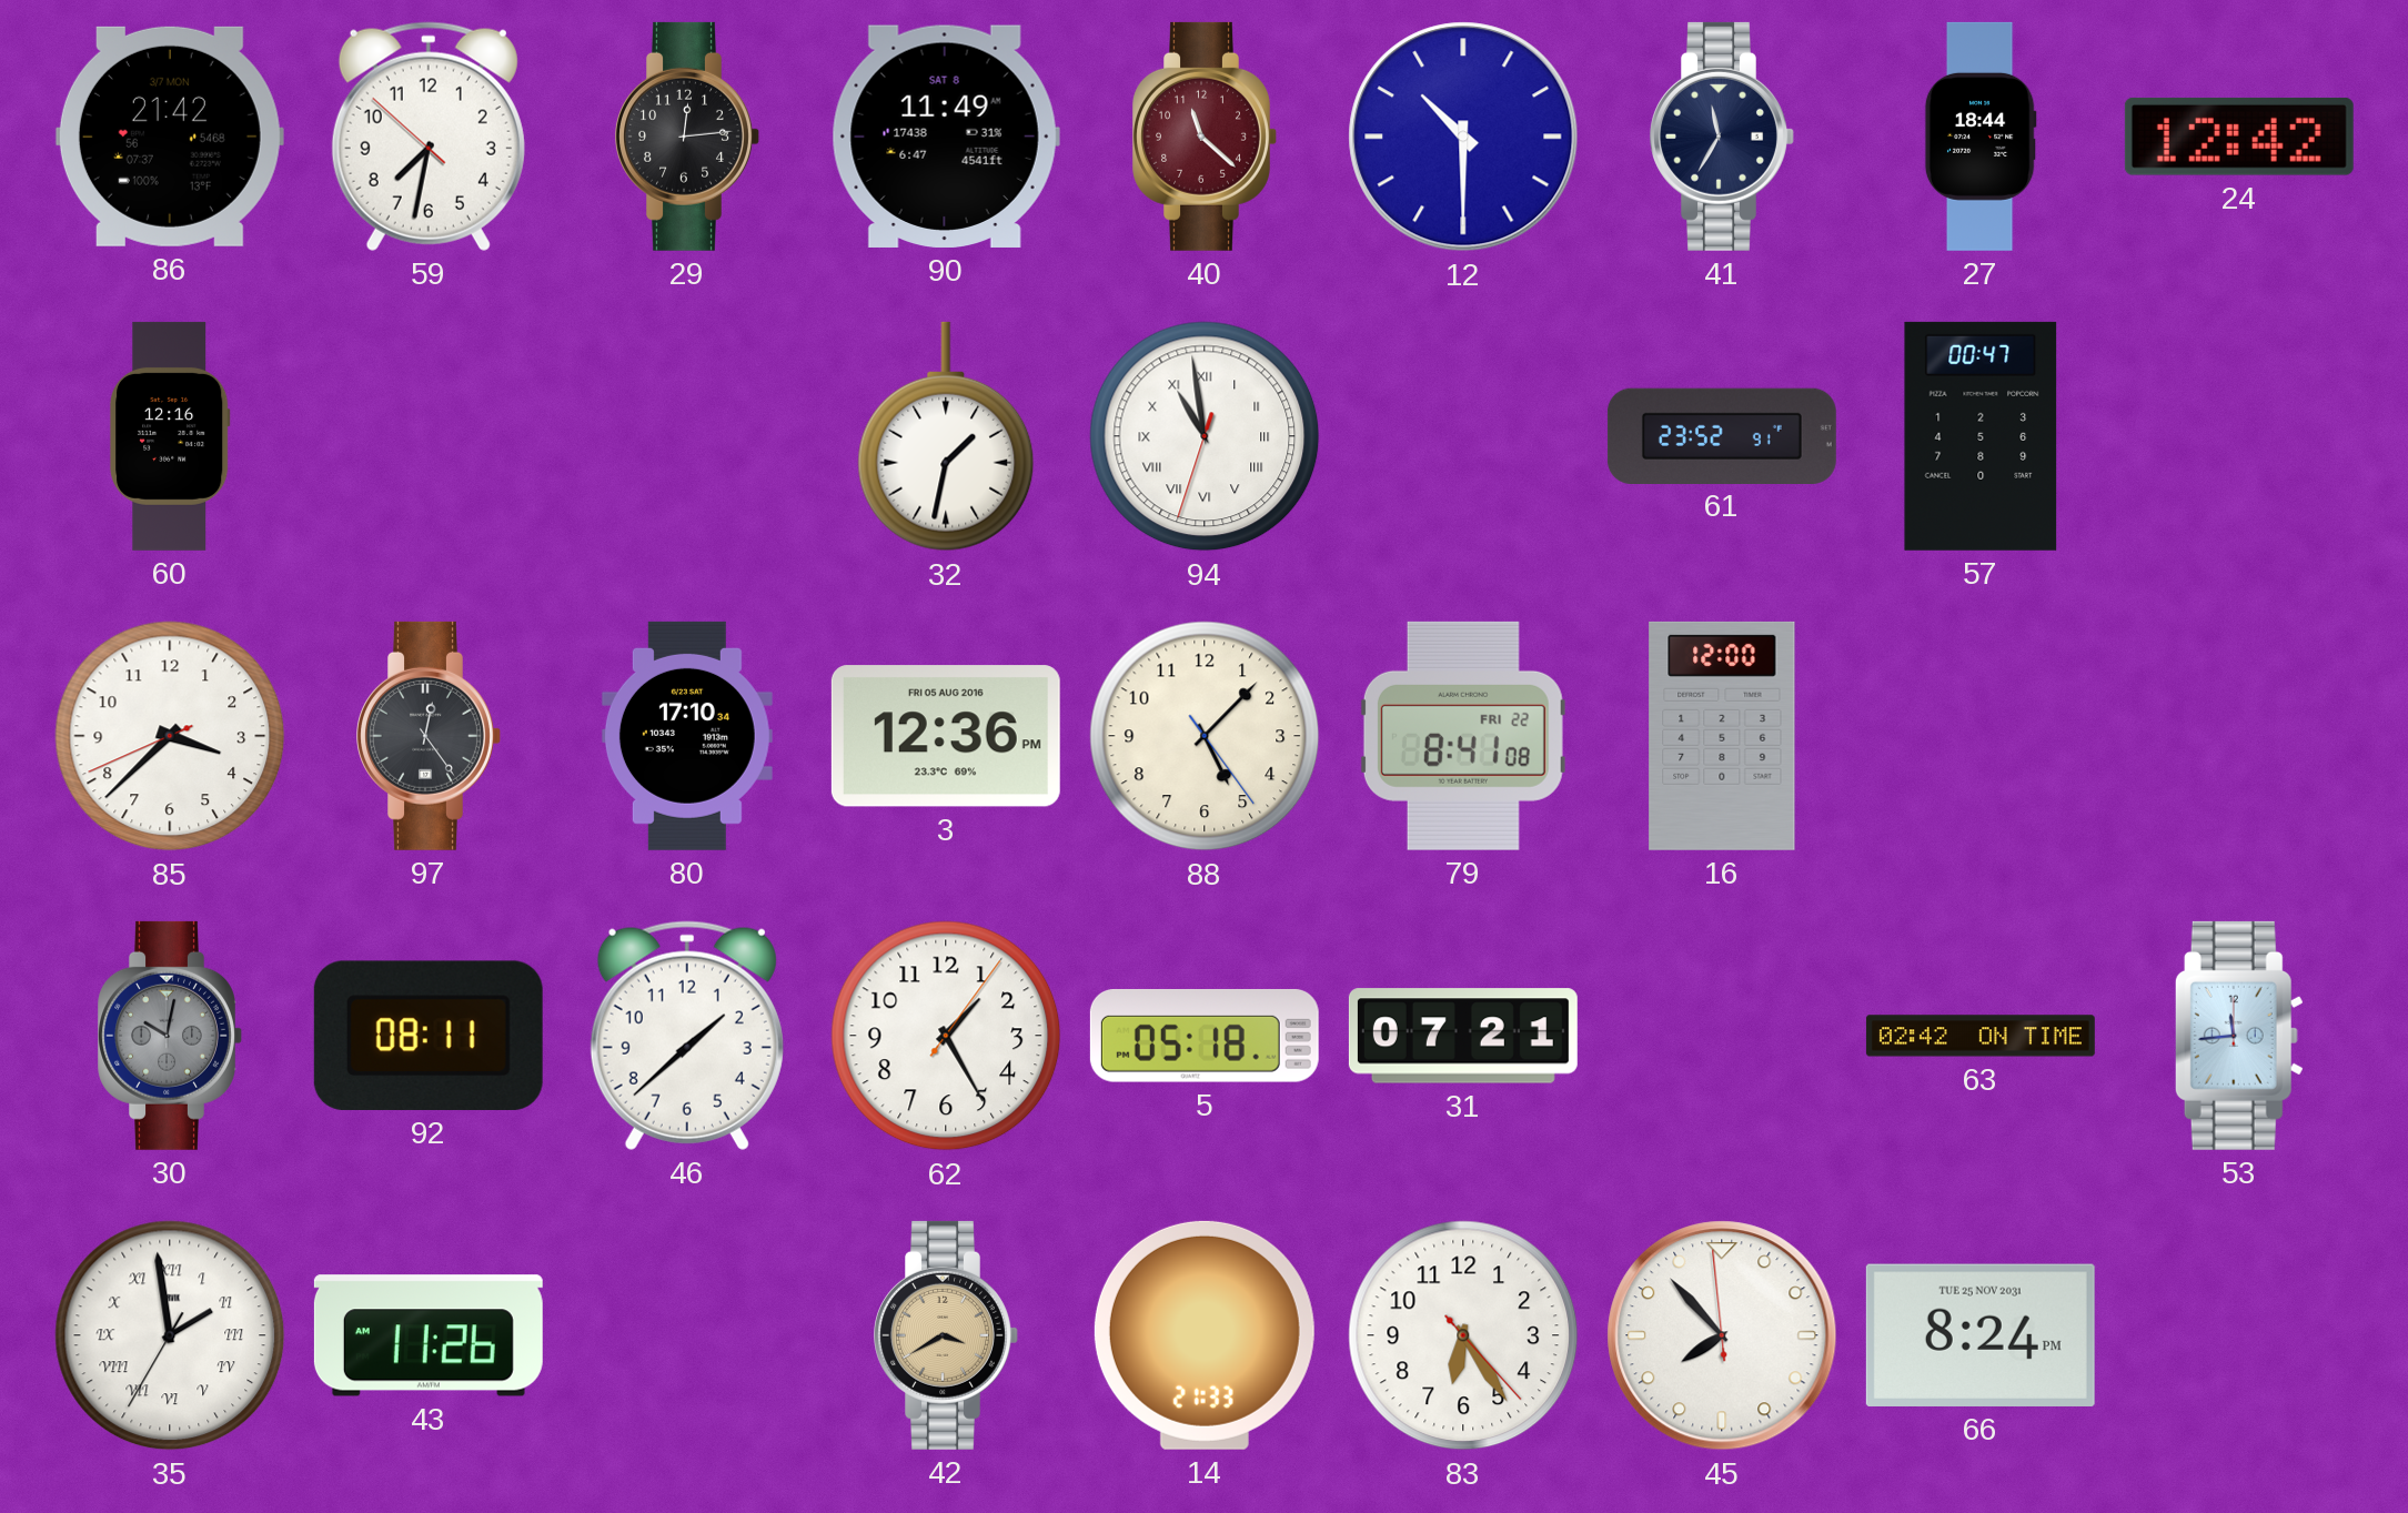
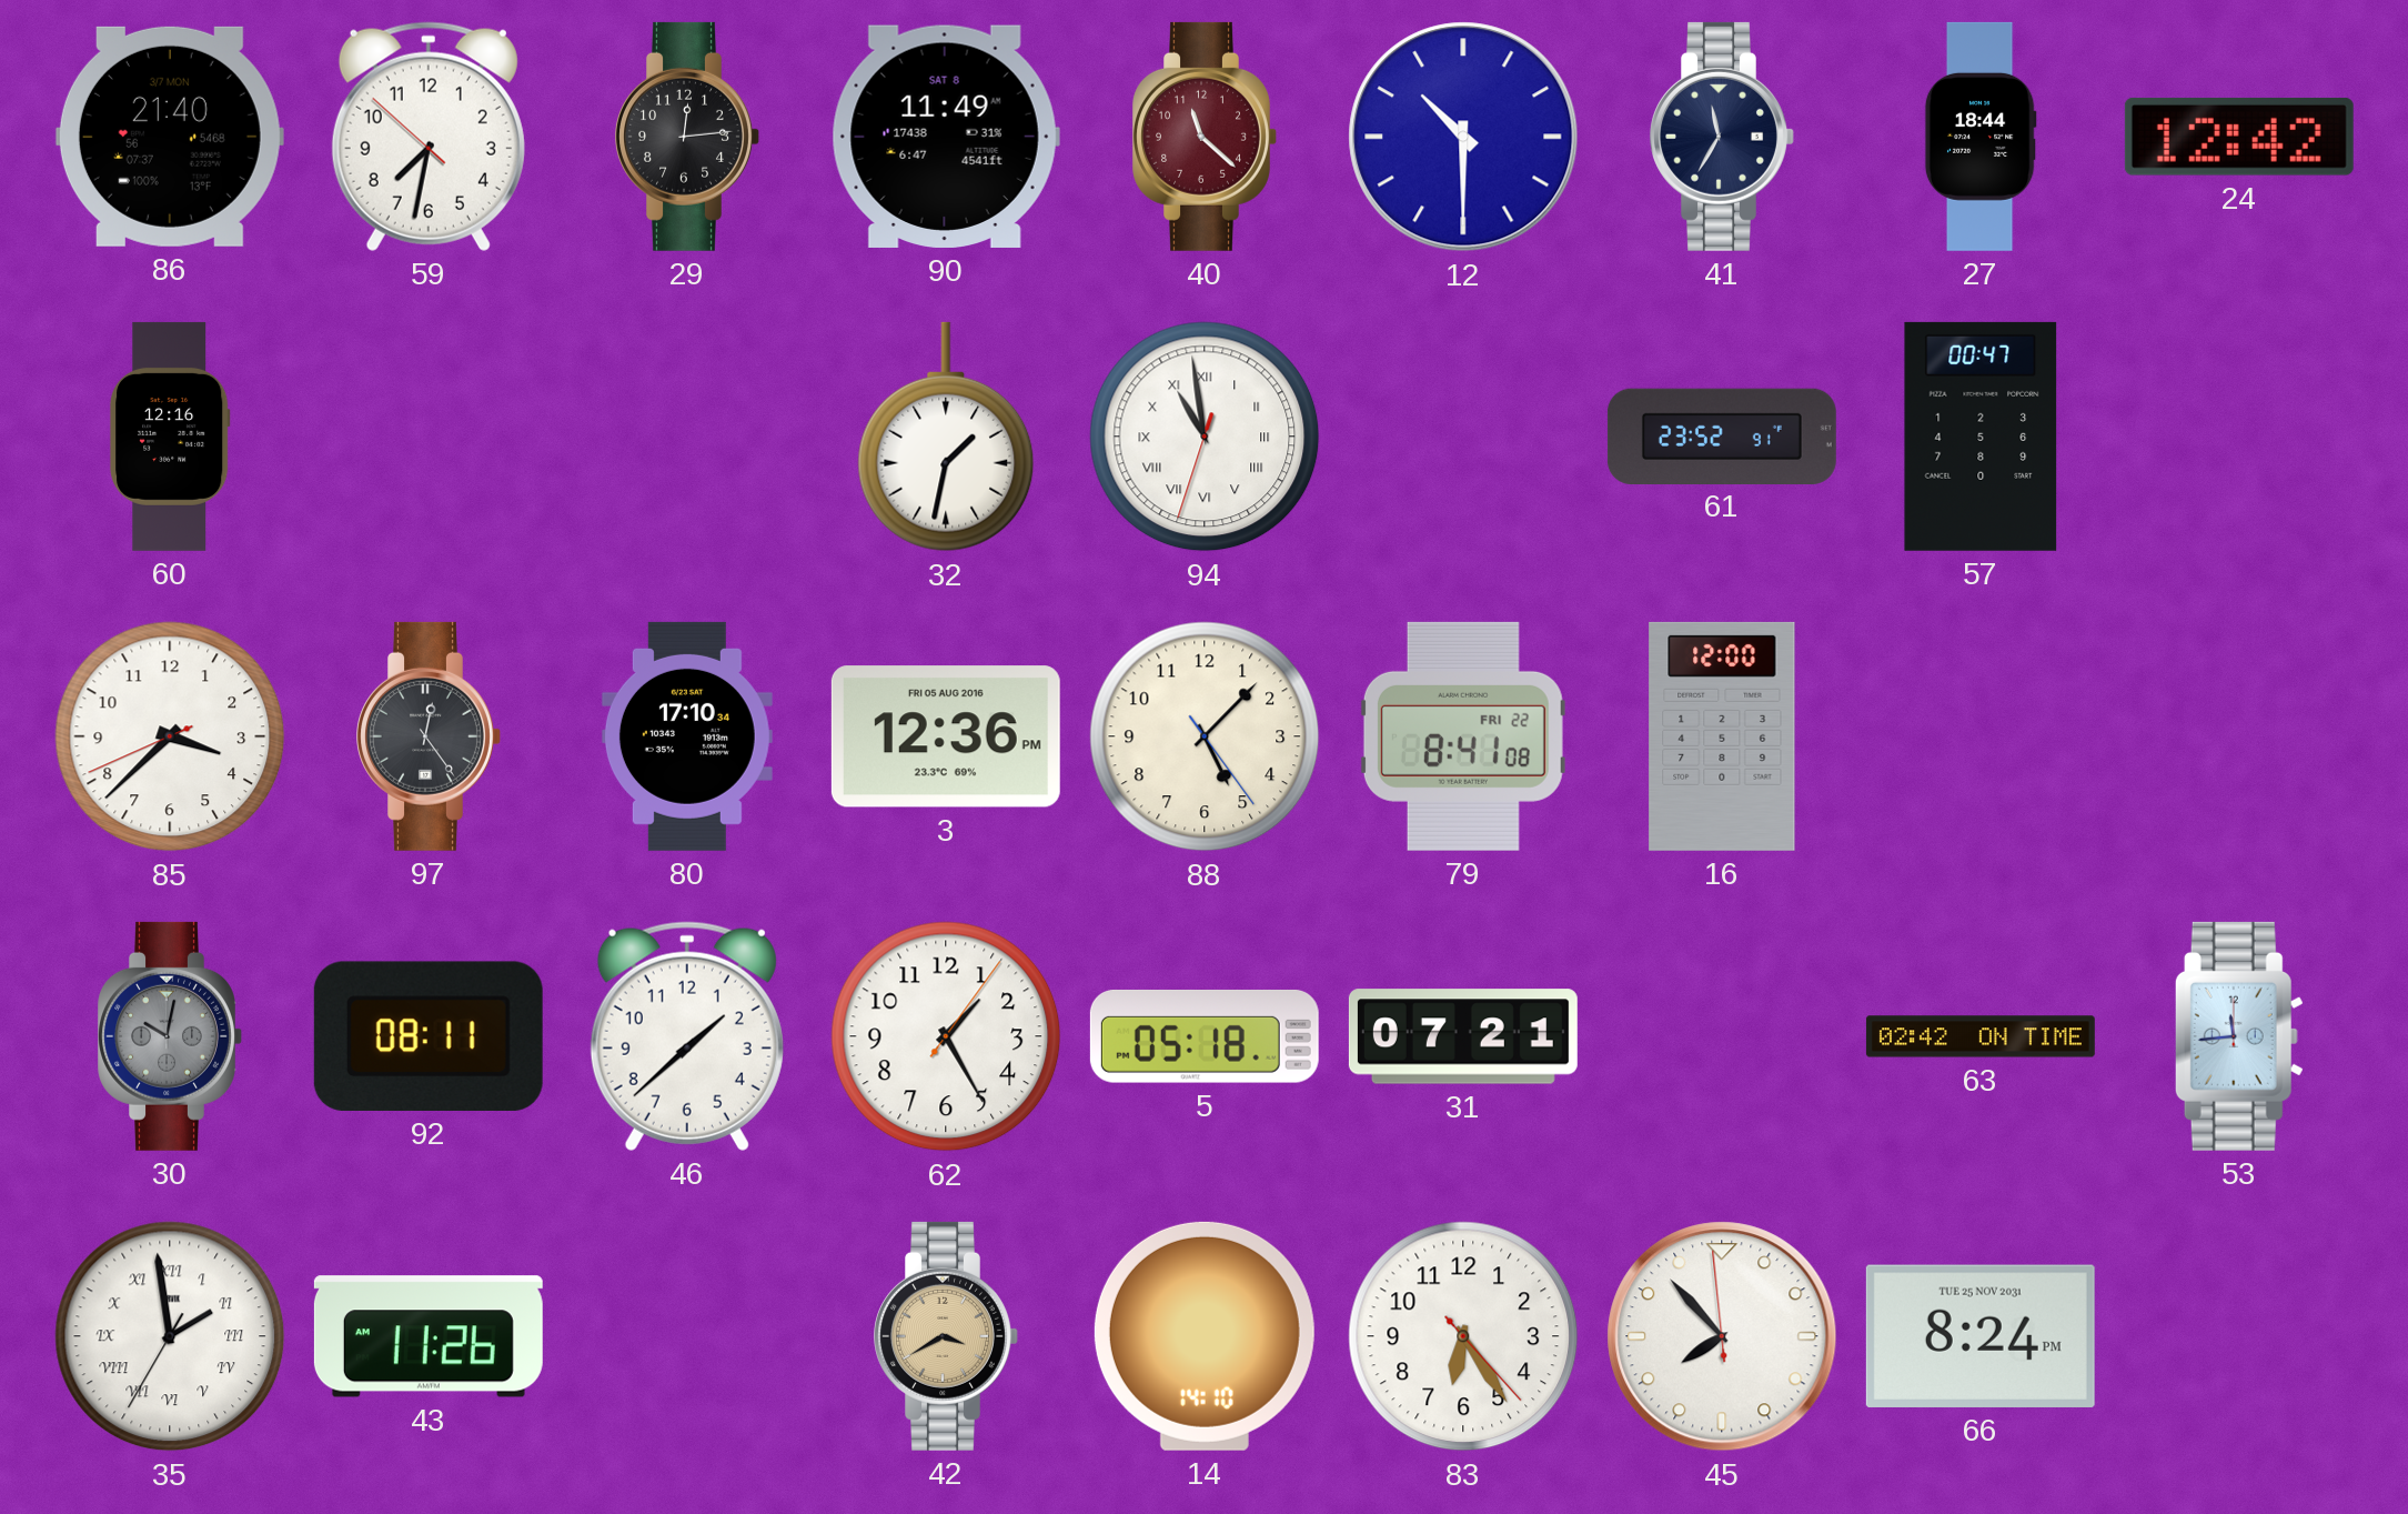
86: 21:42 -> 21:40 (170, 137)
14: 21:33 -> 14:10 (1205, 1336)
